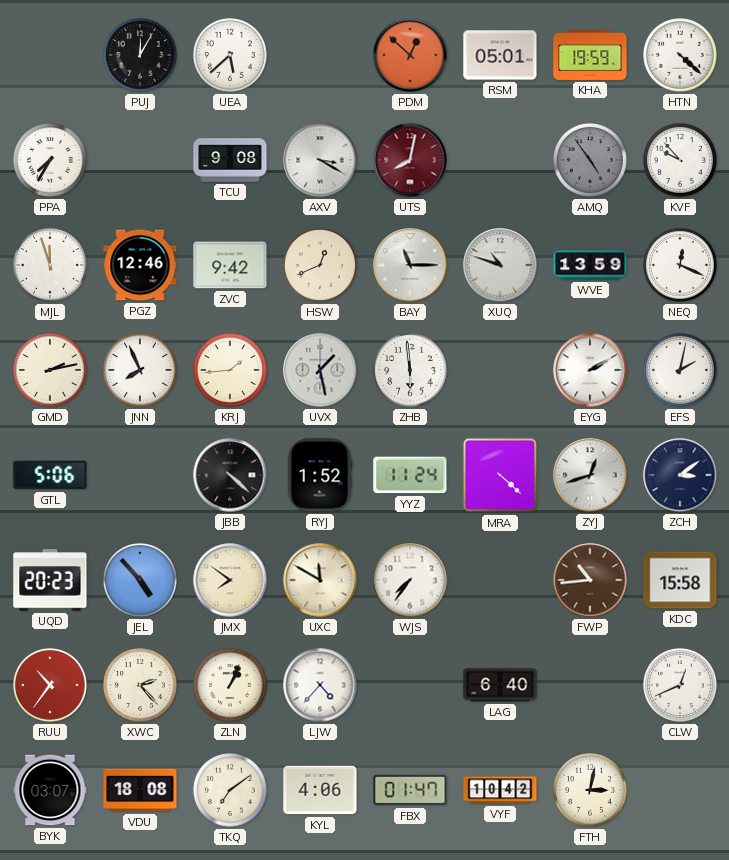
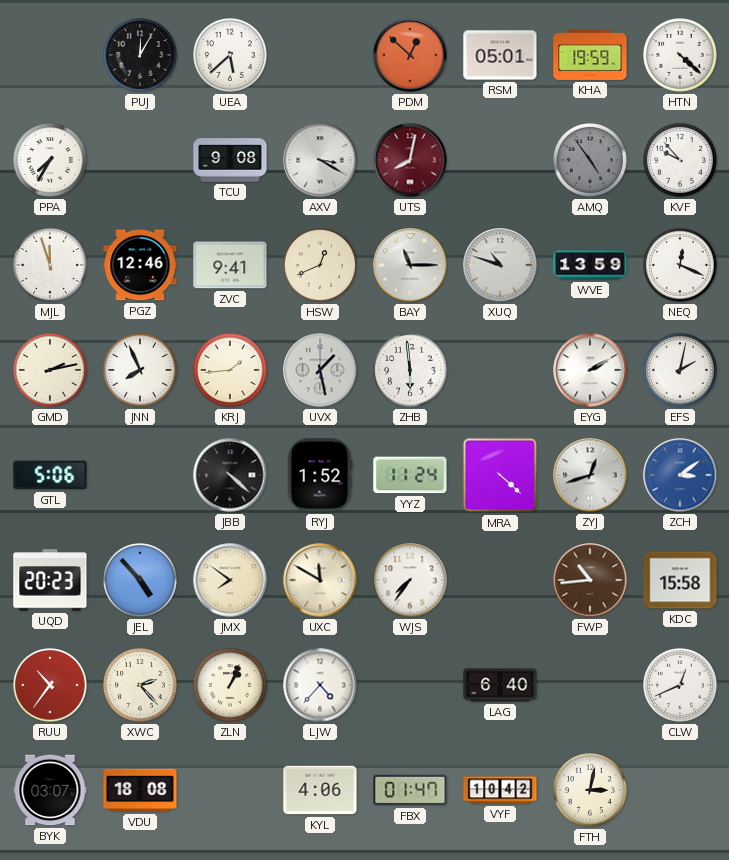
ZVC: 9:42 -> 9:41 (230, 265)
ZCH dial: navy -> blue (680, 475)
TKQ: 7:09 -> none (231, 791)
